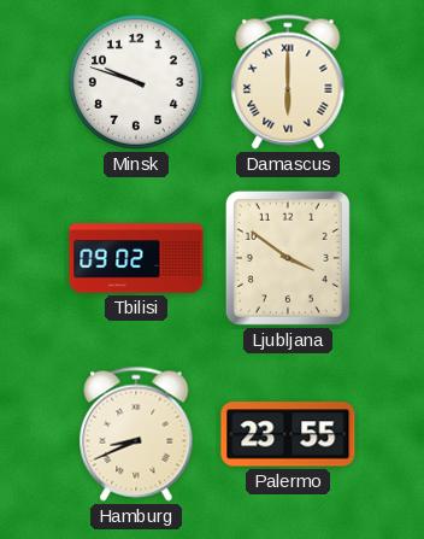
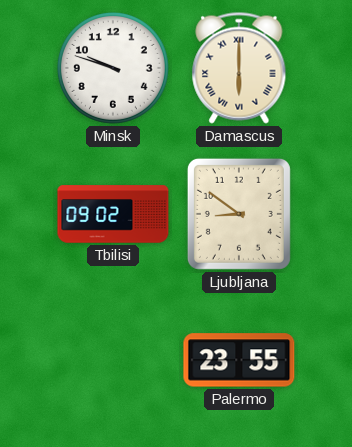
Ljubljana: 3:51 -> 8:51 (239, 214)
Hamburg: 8:41 -> none (136, 434)
